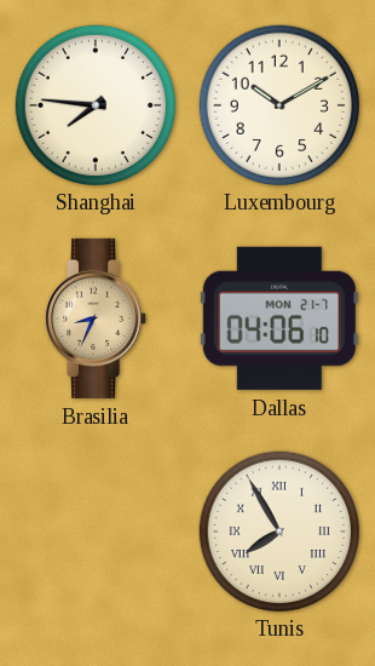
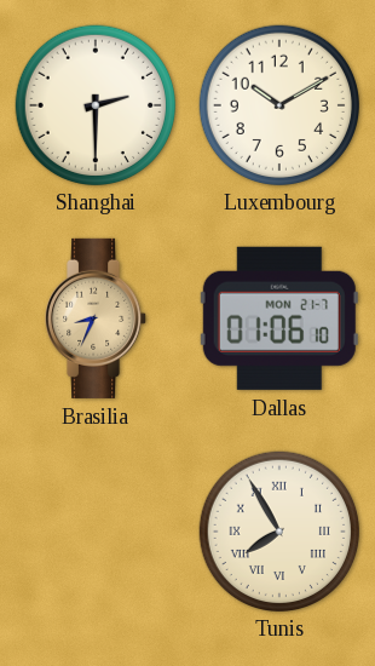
Shanghai: 7:46 -> 2:30 (94, 104)
Dallas: 04:06 -> 01:06 (279, 318)
